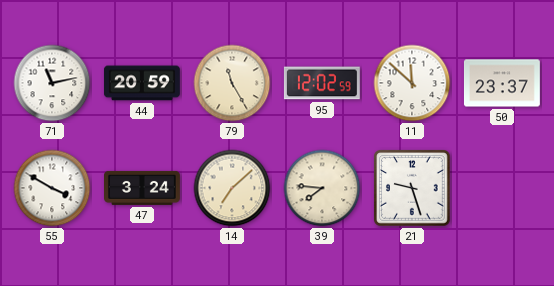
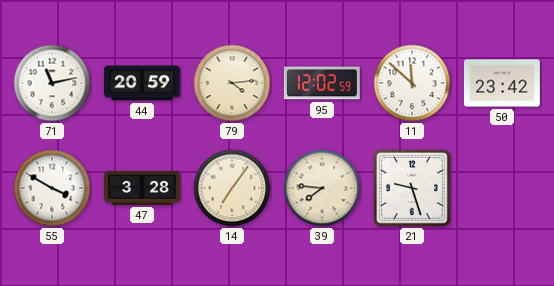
79: 11:25 -> 4:14 (232, 83)
50: 23:37 -> 23:42 (502, 83)
47: 3:24 -> 3:28 (143, 188)
14: 7:08 -> 7:06 (232, 188)
